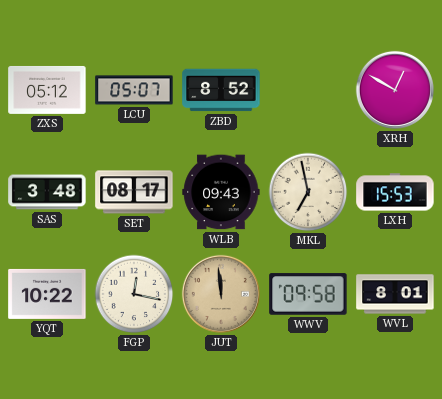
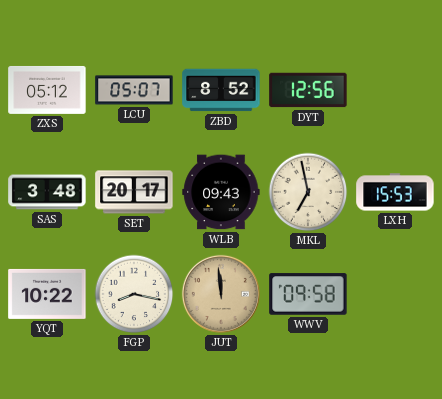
DYT: none -> 12:56 (308, 90)
XRH: 12:50 -> none (395, 90)
SET: 08:17 -> 20:17 (134, 192)
FGP: 12:17 -> 8:17 (134, 294)
WVL: 8:01 -> none (395, 294)
